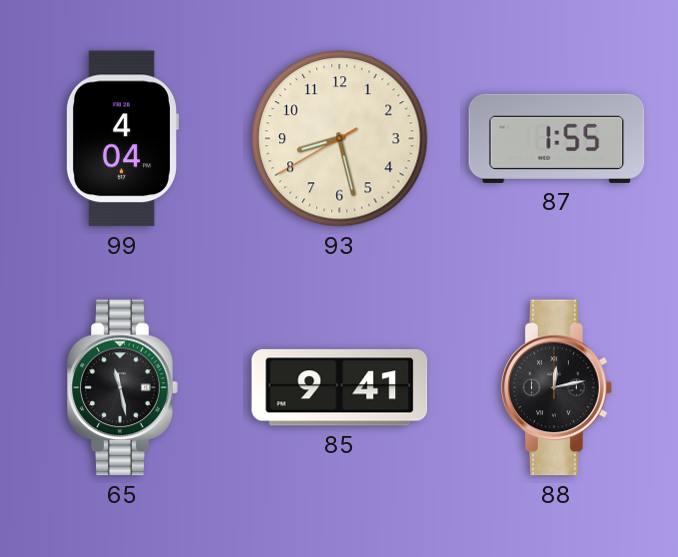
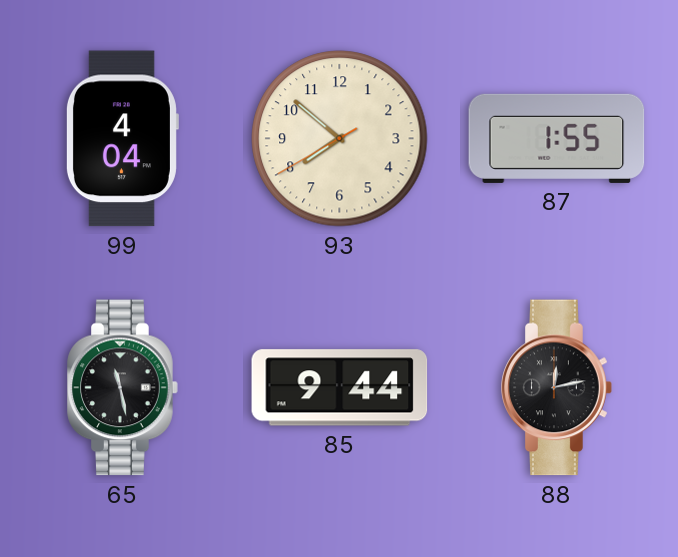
93: 8:27 -> 7:51 (340, 139)
85: 9:41 -> 9:44 (340, 388)
